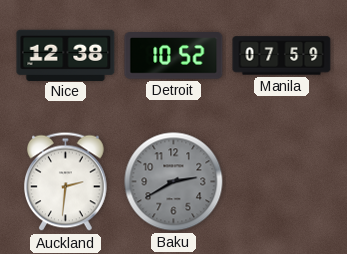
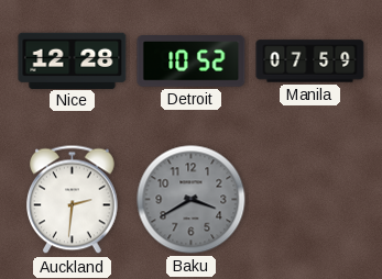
Nice: 12:38 -> 12:28 (73, 60)
Baku: 2:40 -> 3:40 (192, 200)
